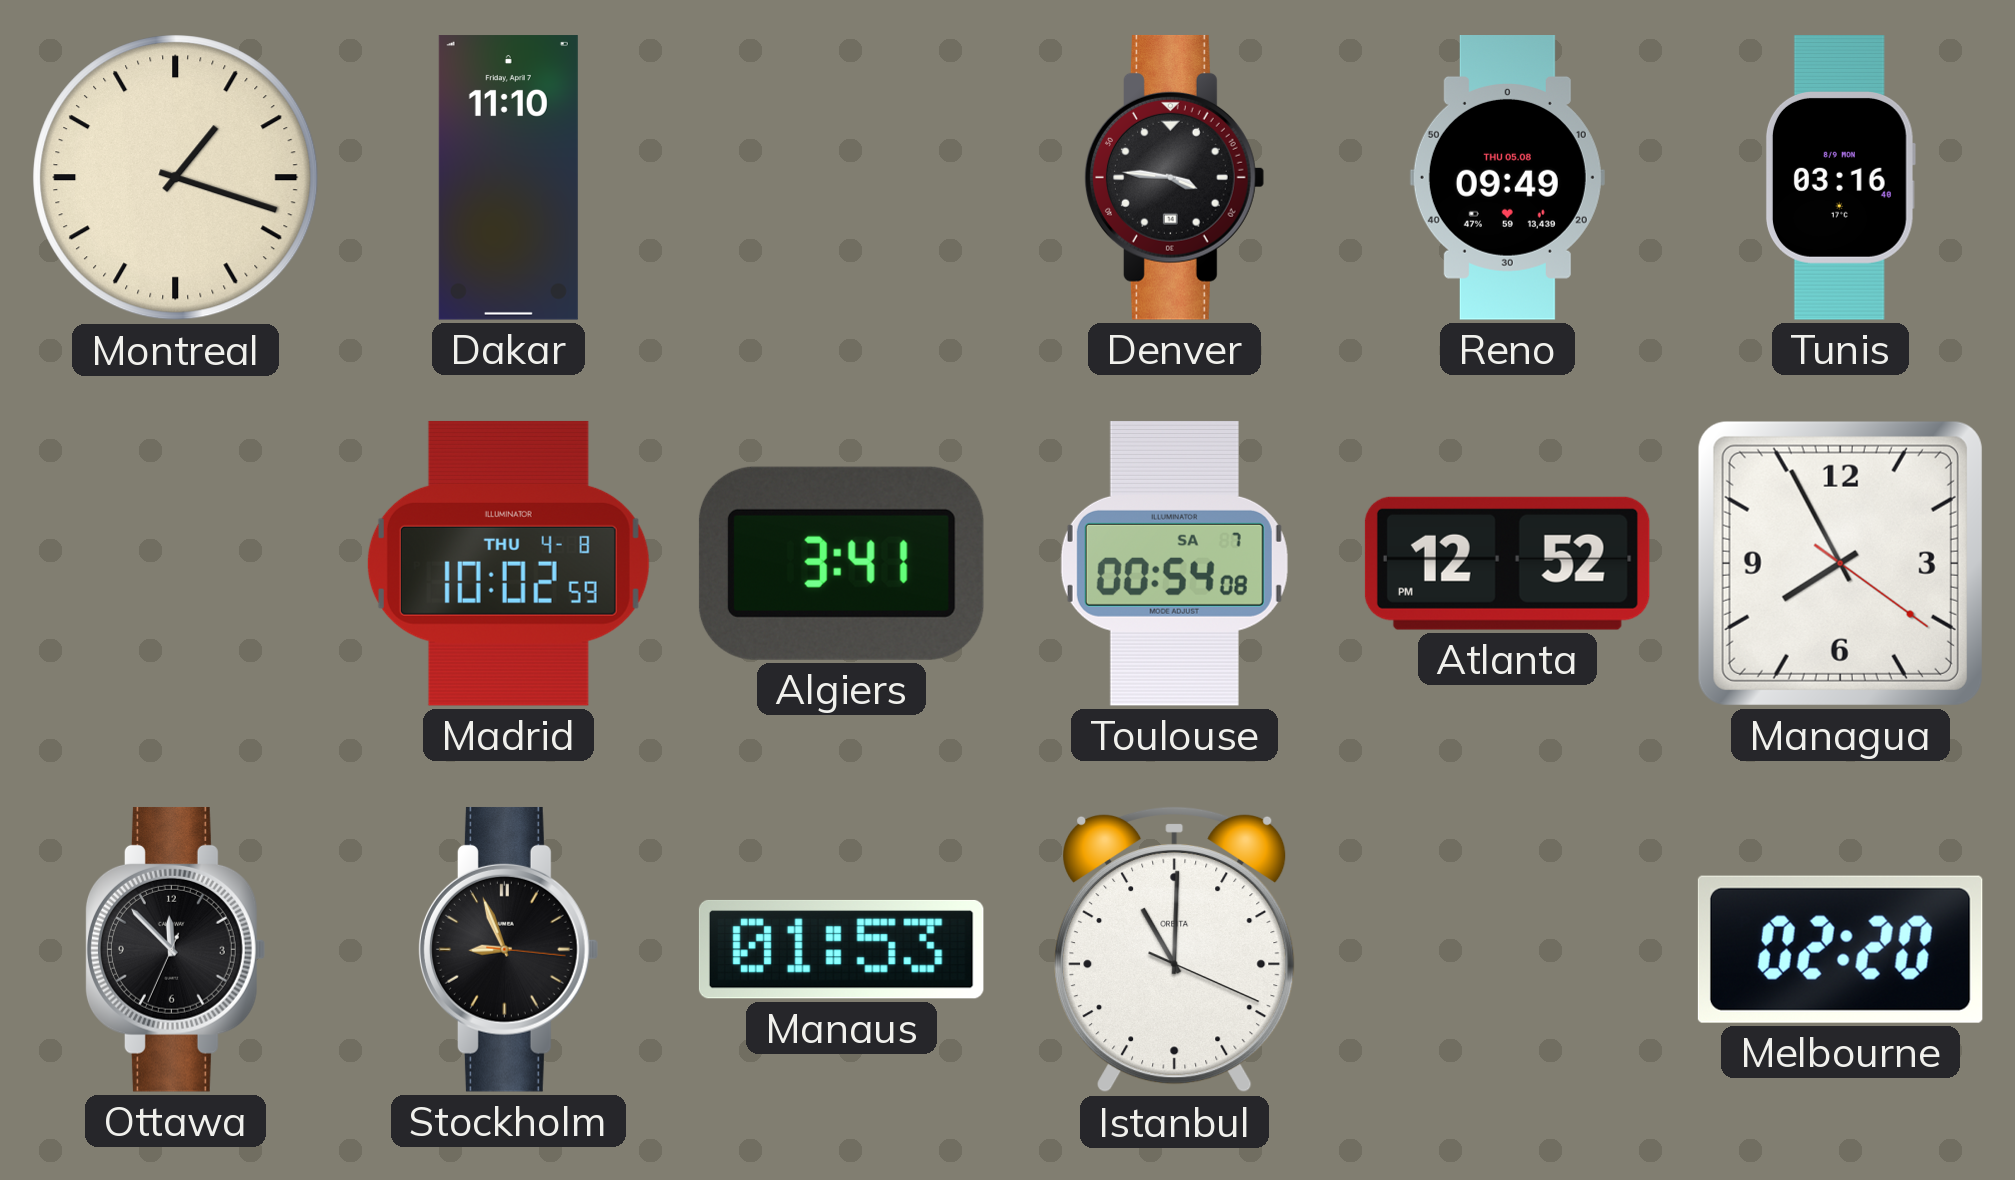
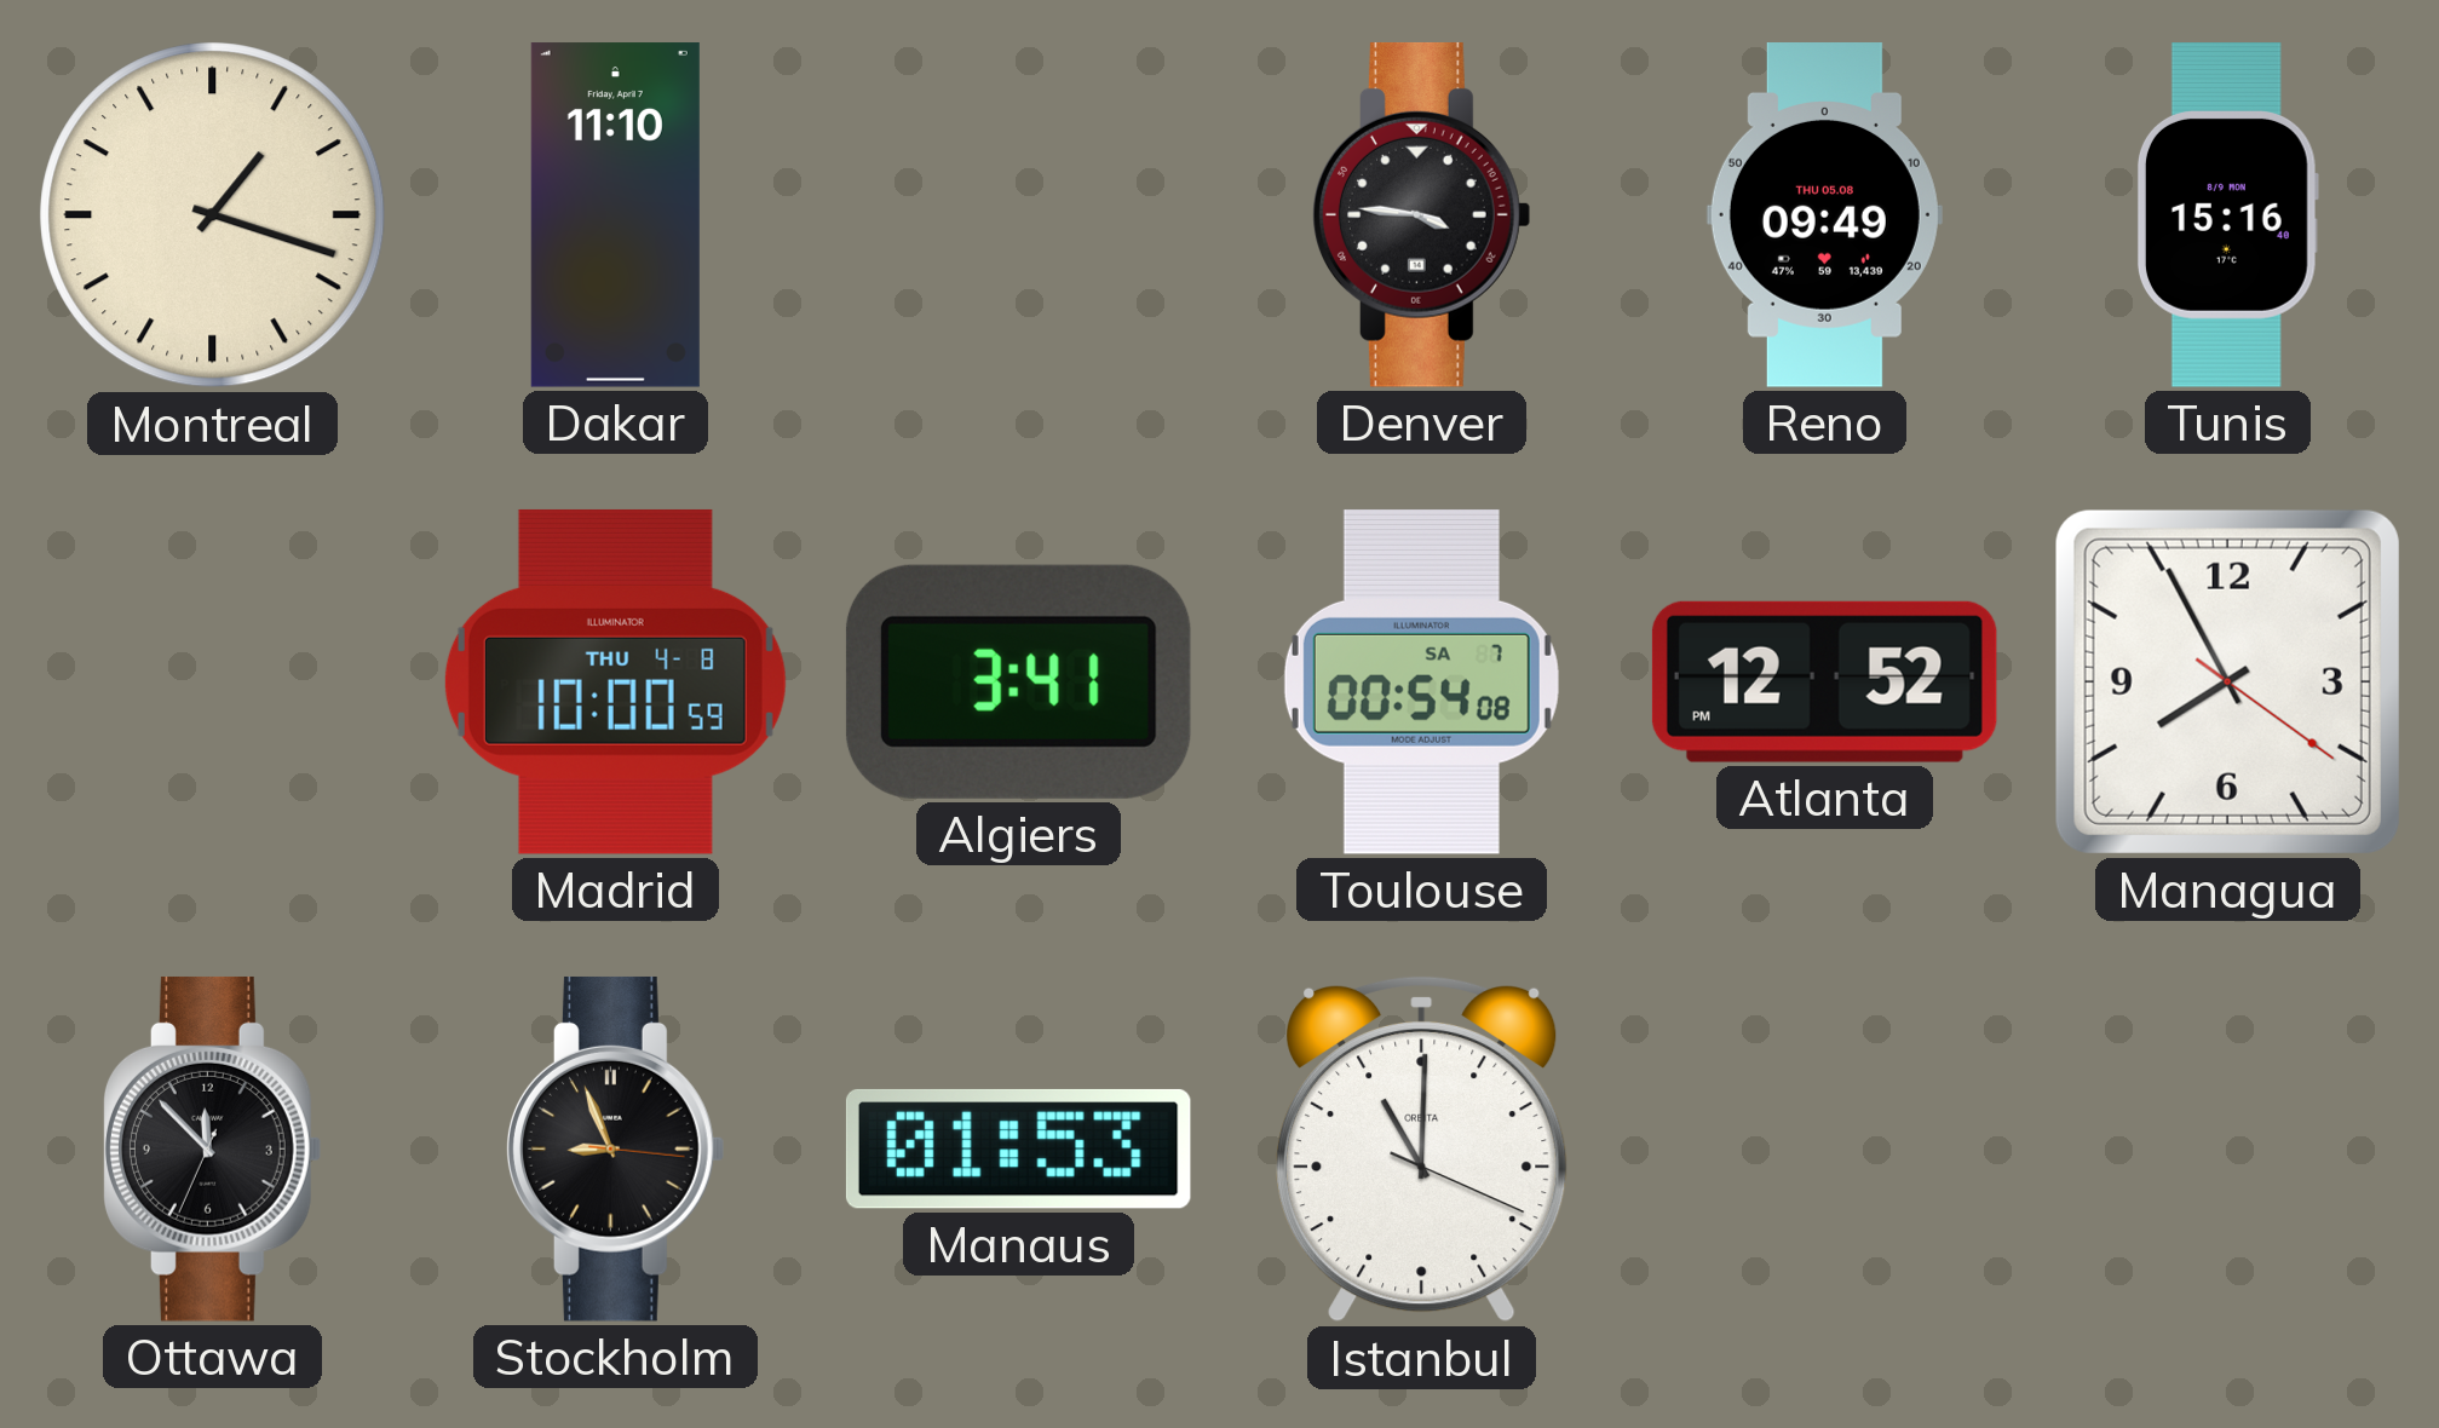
Tunis: 03:16 -> 15:16 (2227, 215)
Madrid: 10:02 -> 10:00 (615, 681)
Melbourne: 02:20 -> none (1840, 949)
